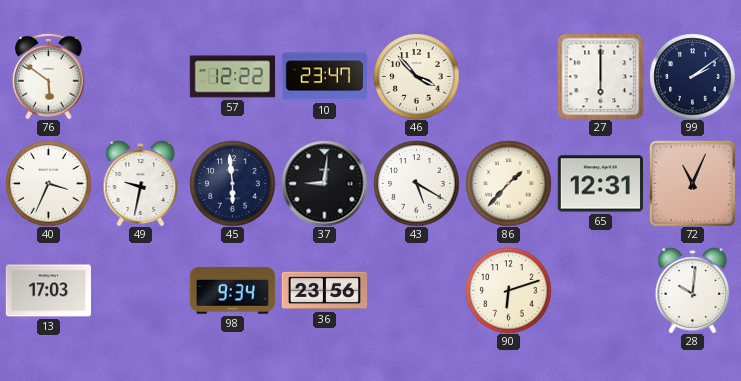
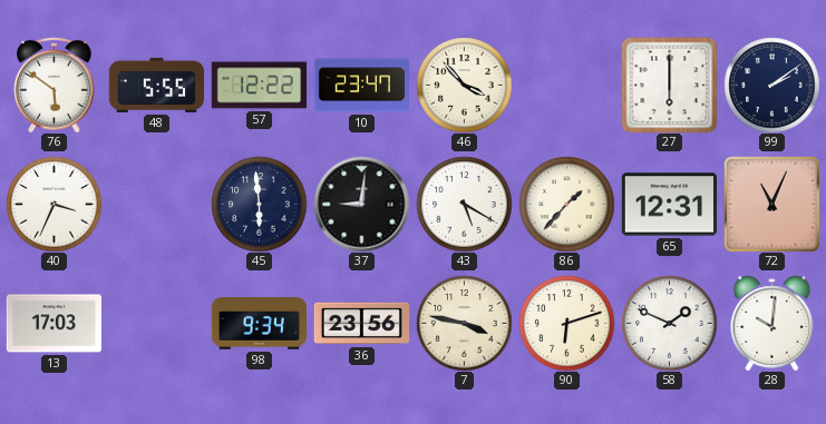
48: none -> 5:55 (156, 85)
49: 9:32 -> none (141, 183)
7: none -> 3:47 (464, 323)
58: none -> 1:49 (669, 323)
